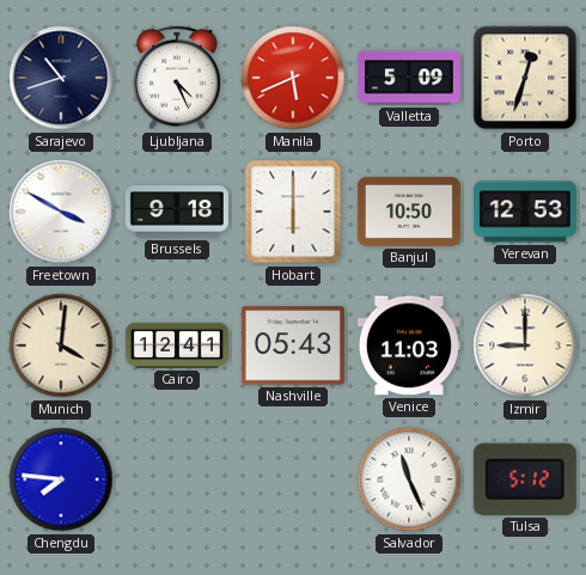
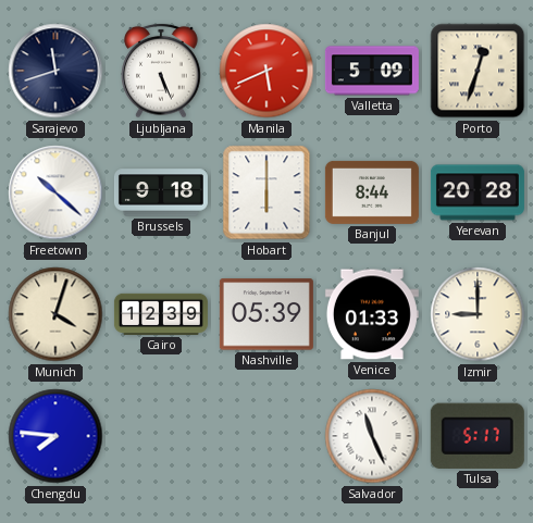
Sarajevo: 10:42 -> 11:42 (55, 71)
Ljubljana: 4:26 -> 5:26 (161, 71)
Freetown: 3:50 -> 10:22 (55, 192)
Banjul: 10:50 -> 8:44 (372, 192)
Yerevan: 12:53 -> 20:28 (478, 192)
Munich: 4:01 -> 4:03 (55, 314)
Cairo: 12:41 -> 12:39 (161, 314)
Nashville: 05:43 -> 05:39 (266, 314)
Venice: 11:03 -> 01:33 (372, 314)
Tulsa: 5:12 -> 5:17 (478, 436)
